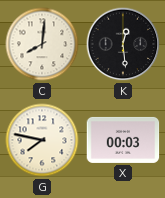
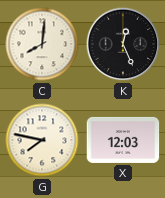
K: 12:29 -> 12:26 (123, 44)
X: 00:03 -> 12:03 (123, 140)
